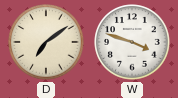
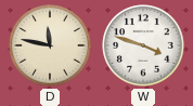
D: 7:09 -> 11:47 (50, 45)
